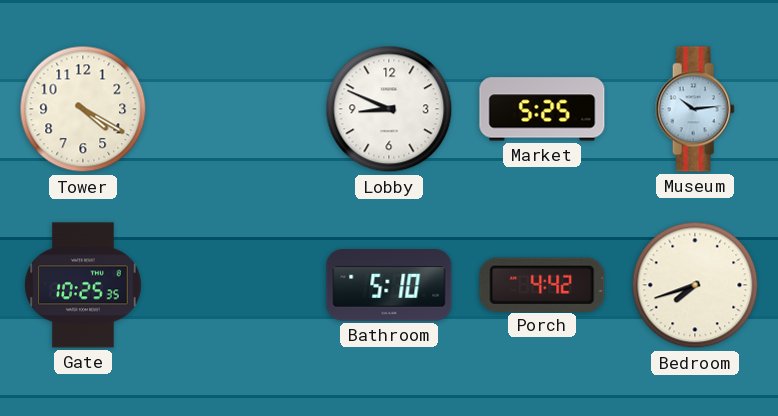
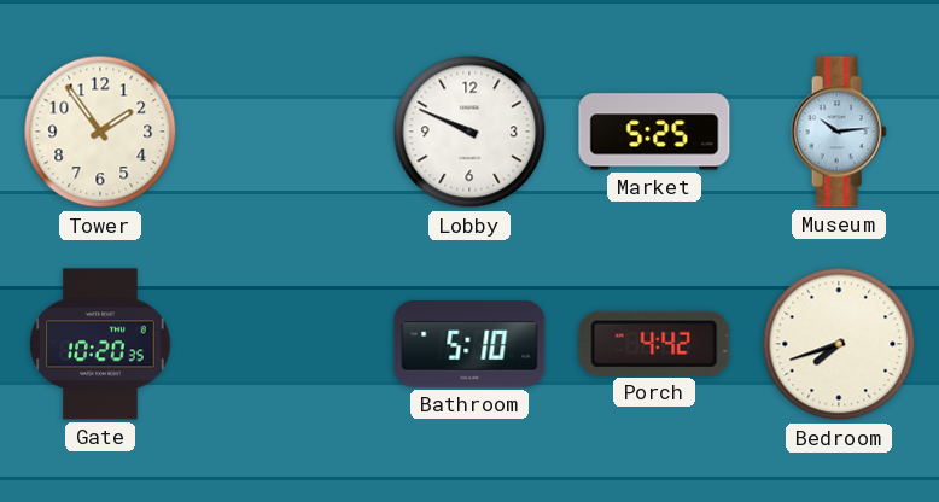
Tower: 4:20 -> 1:54 (100, 132)
Lobby: 8:49 -> 9:49 (469, 132)
Gate: 10:25 -> 10:20 (100, 344)
